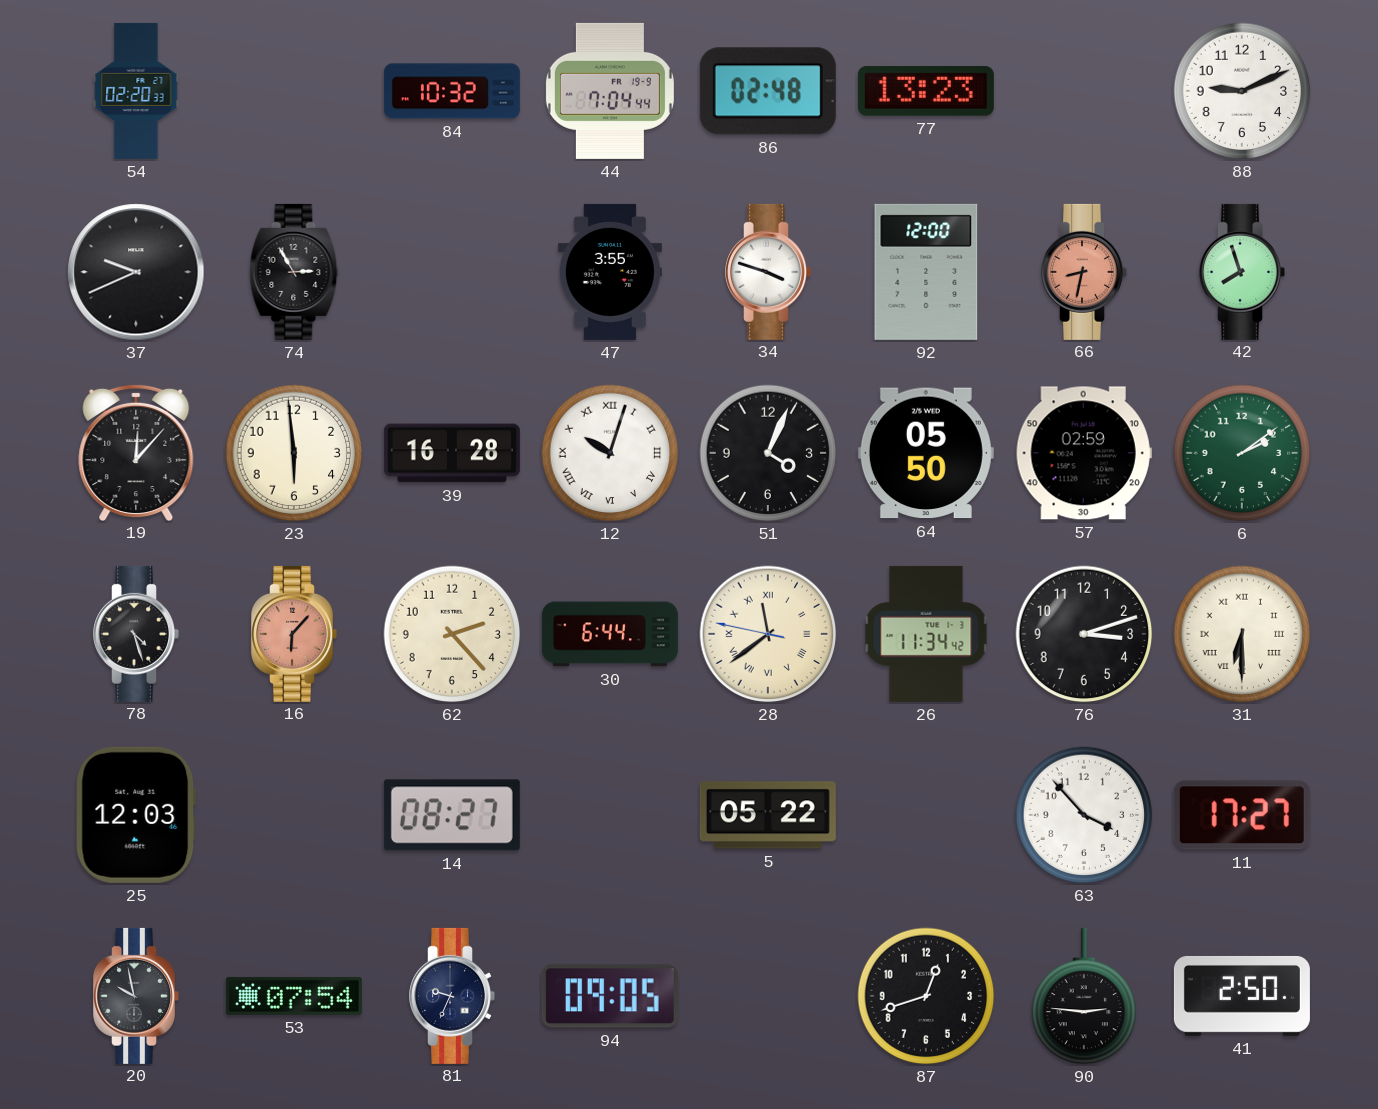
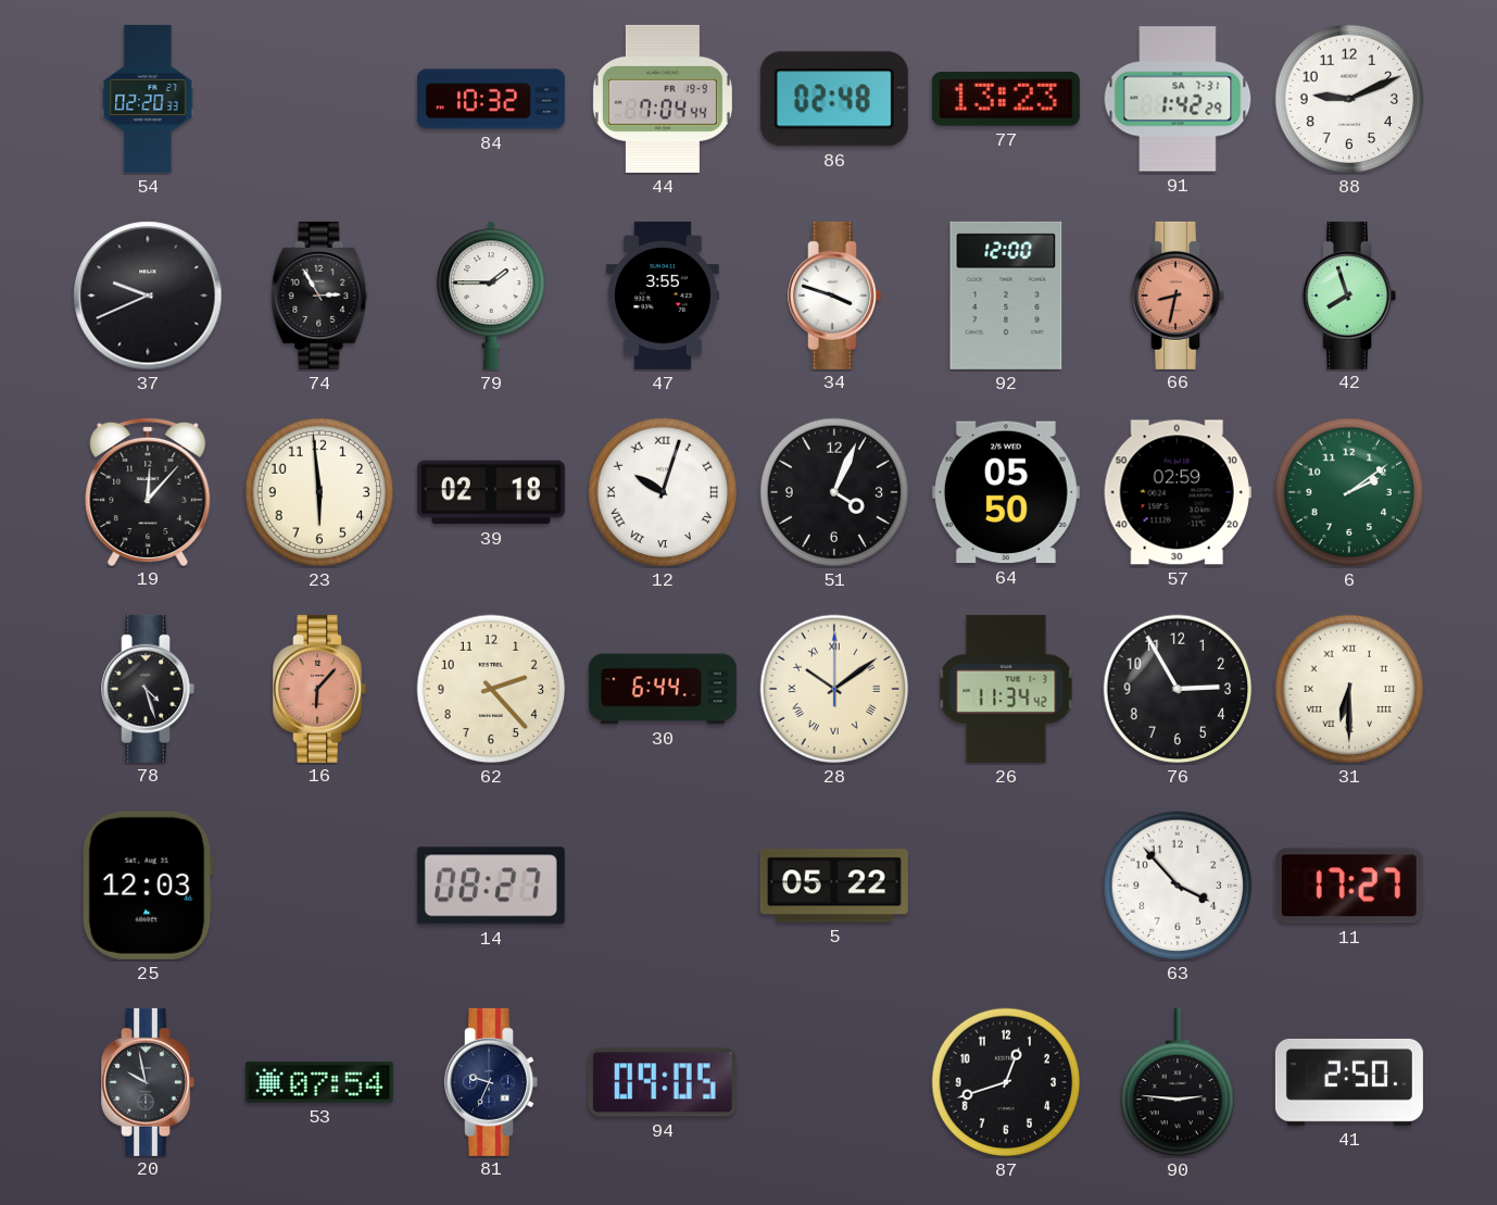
91: none -> 1:42 (1178, 99)
79: none -> 1:45 (491, 296)
39: 16:28 -> 02:18 (491, 492)
28: 11:38 -> 10:09 (834, 689)
76: 3:12 -> 2:55 (1178, 689)
